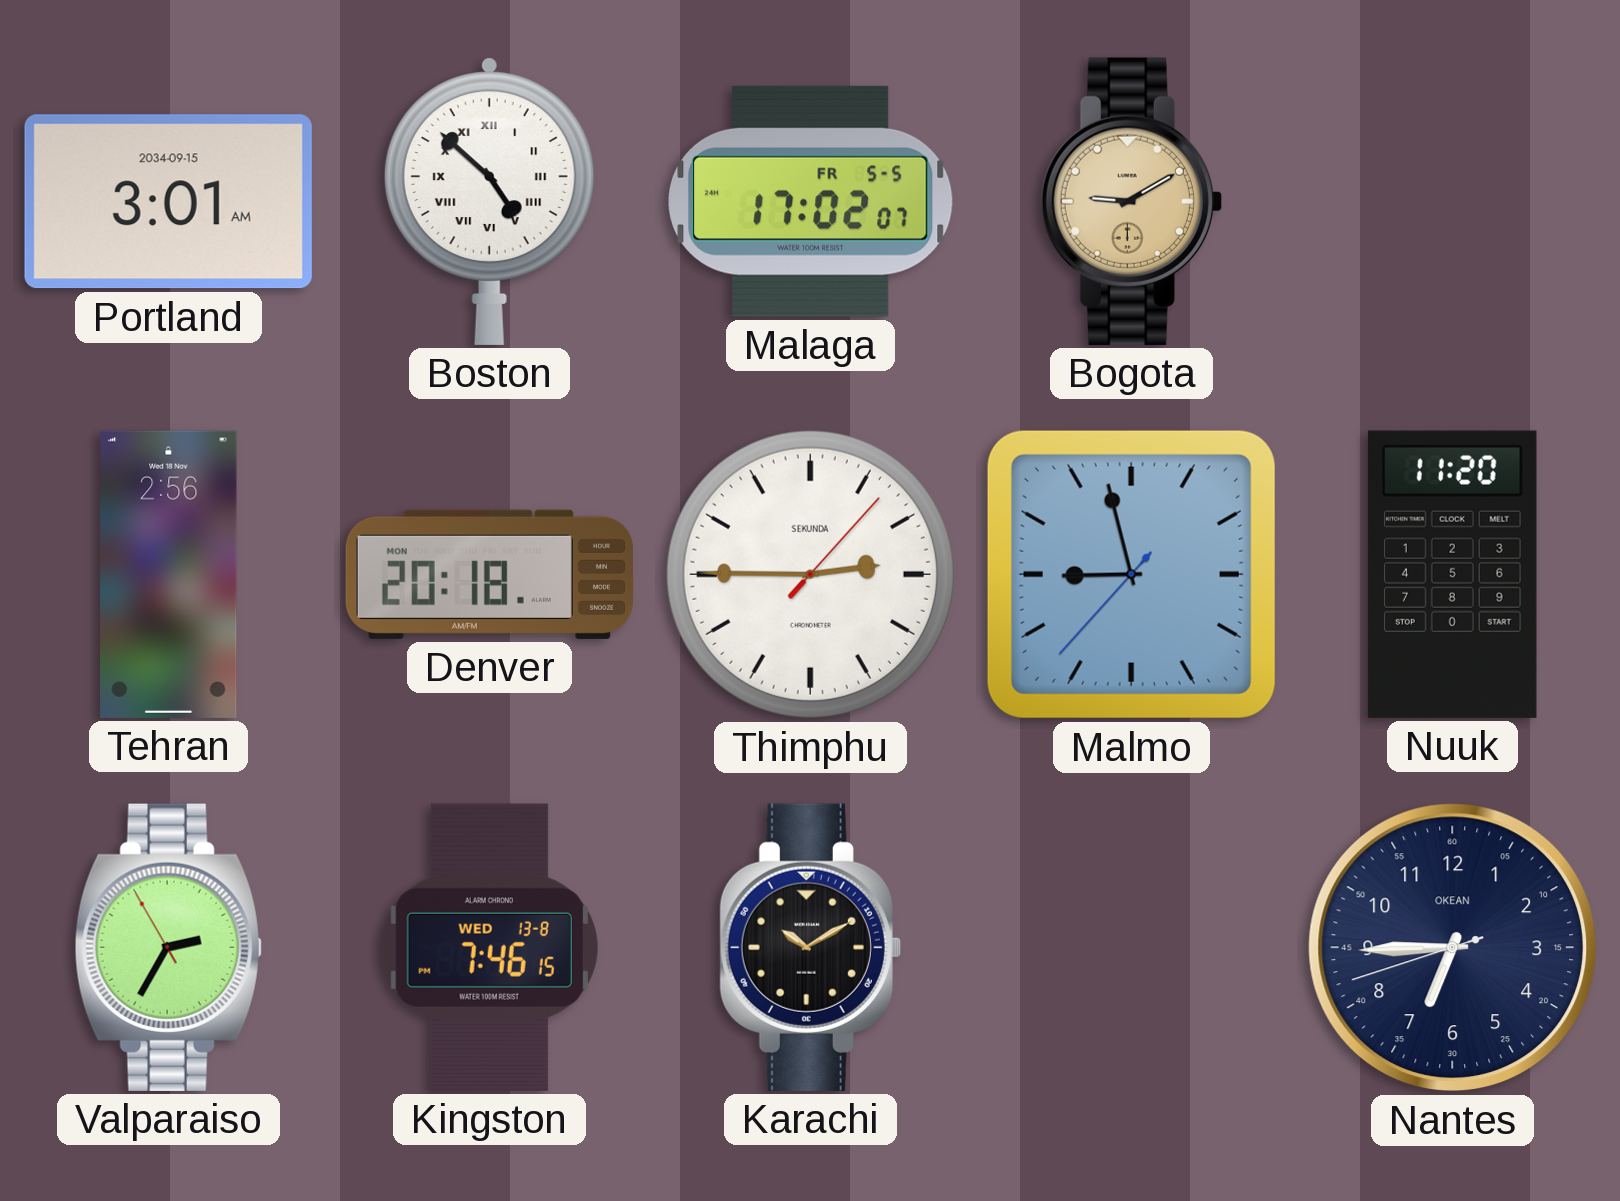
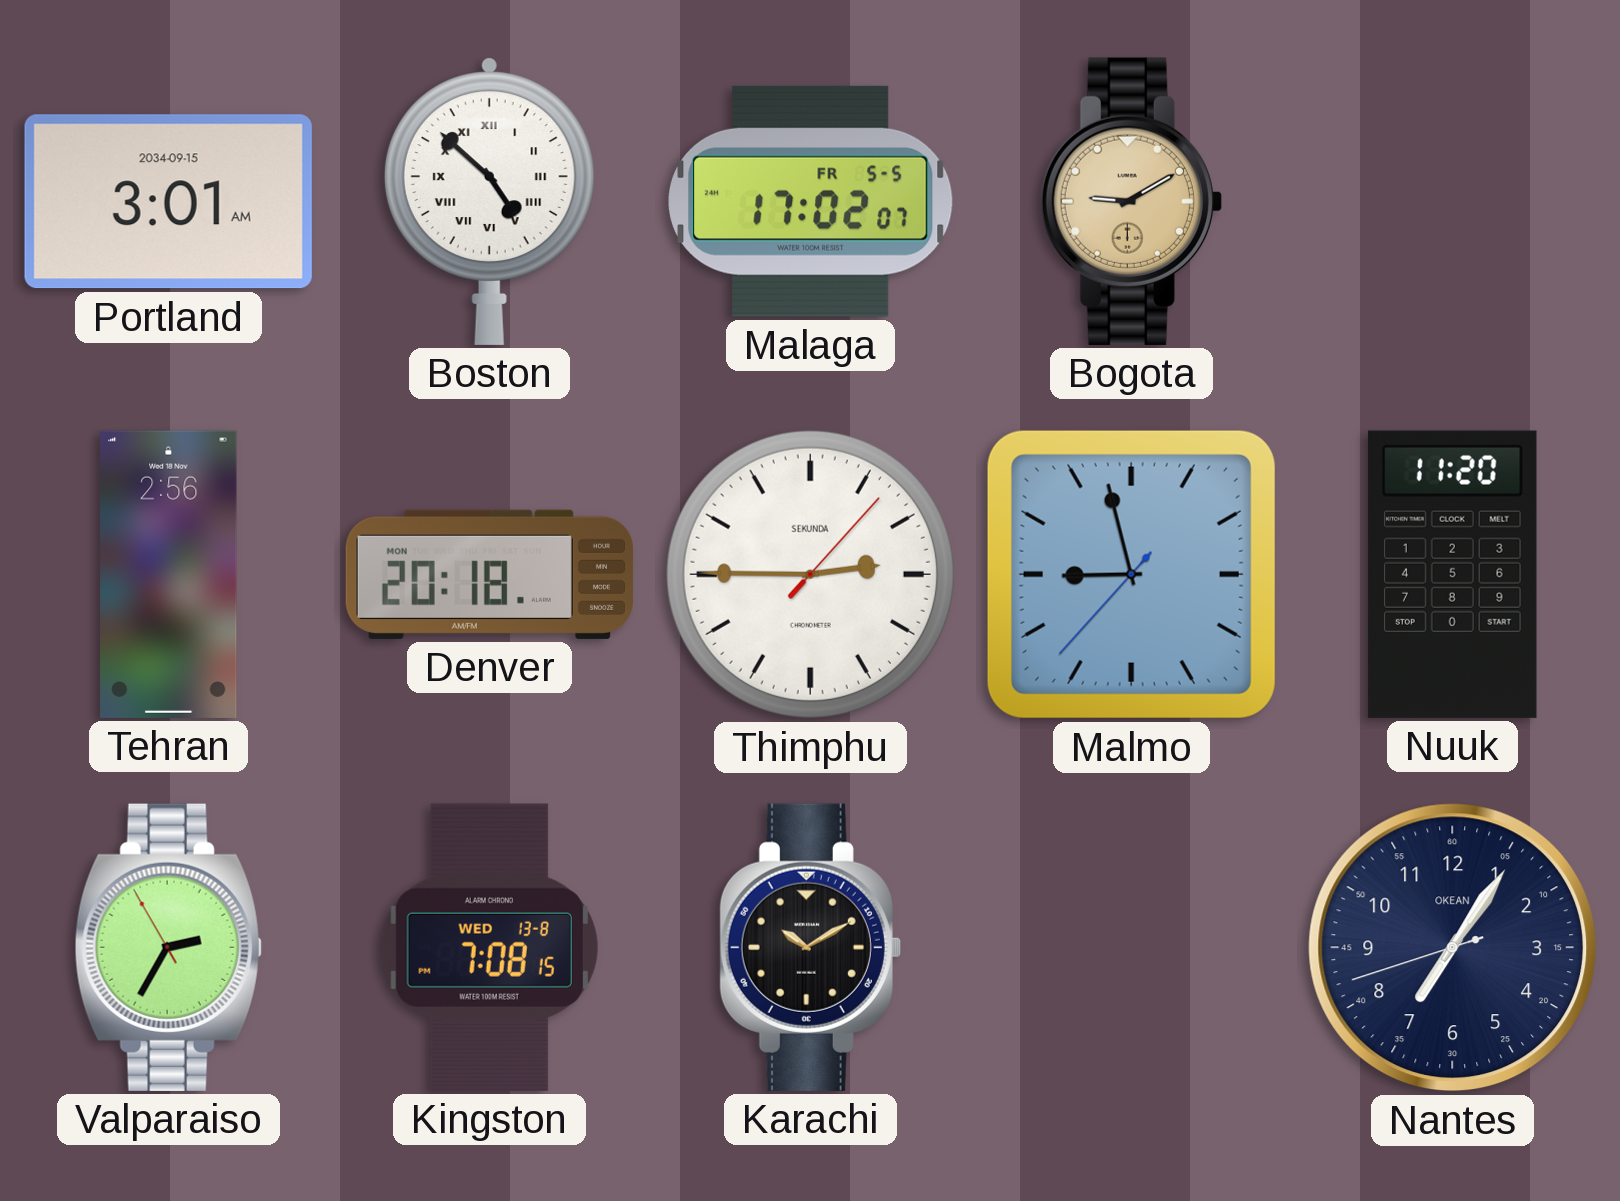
Kingston: 7:46 -> 7:08 (489, 947)
Nantes: 6:44 -> 7:05 (1453, 948)
